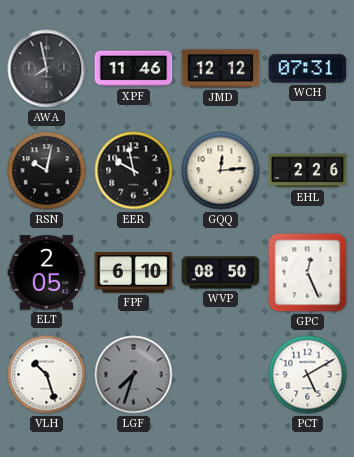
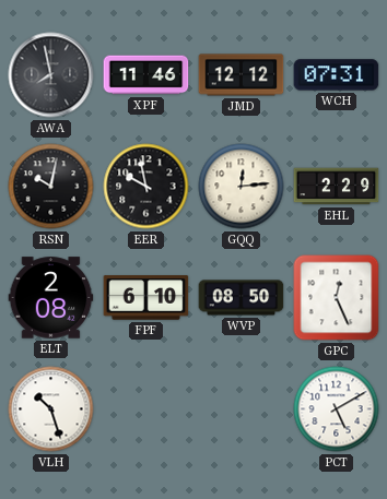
EHL: 2:26 -> 2:29 (337, 187)
ELT: 2:05 -> 2:08 (51, 298)
LGF: 7:33 -> none (134, 375)
